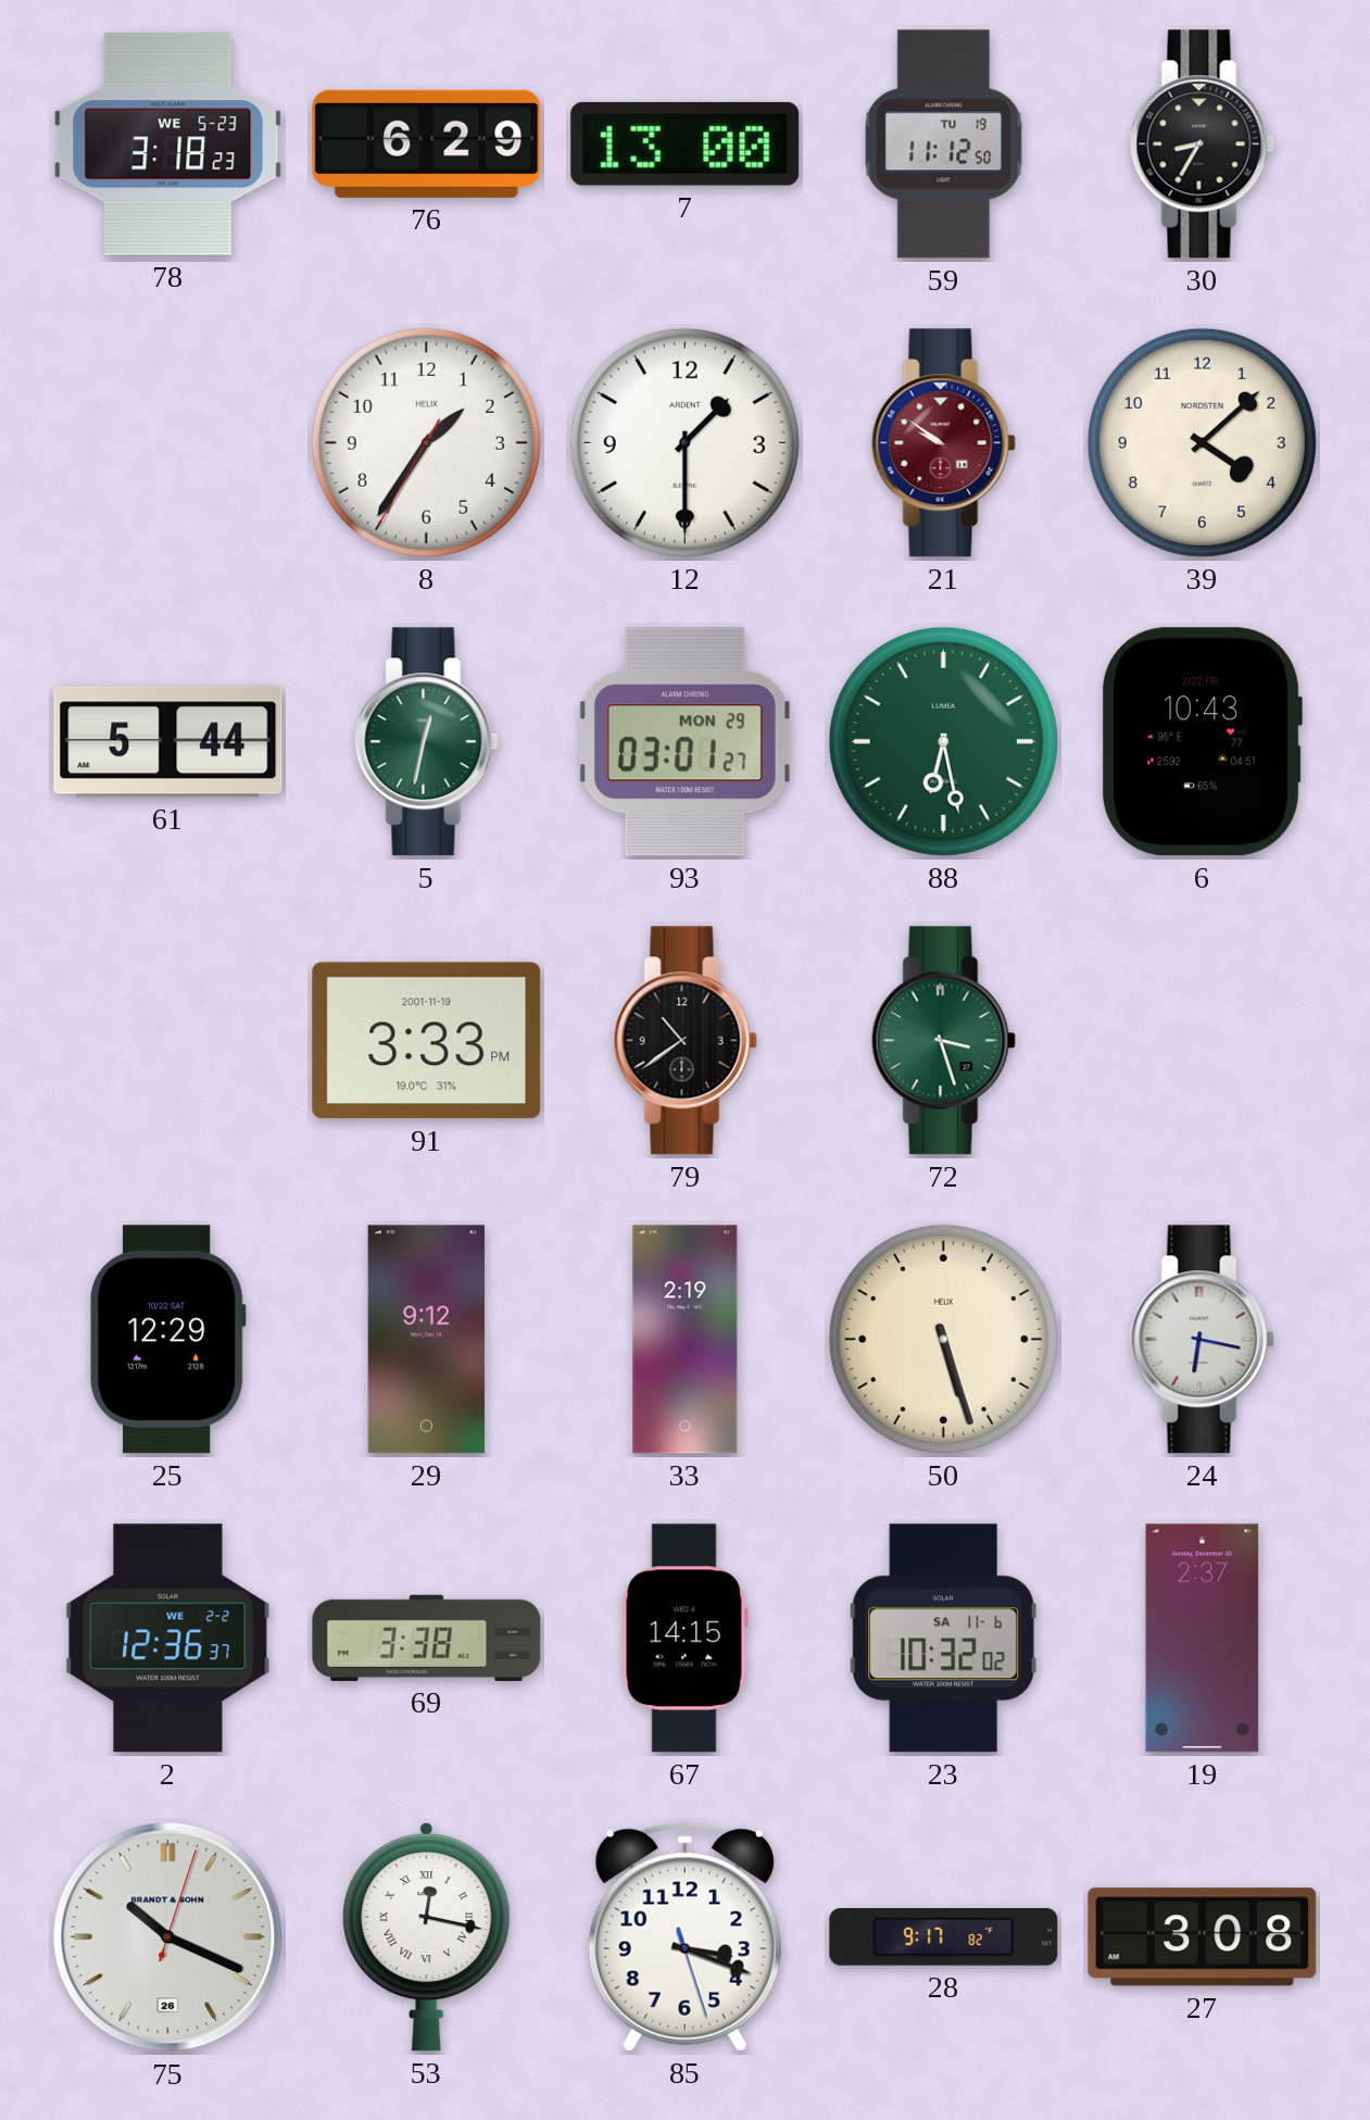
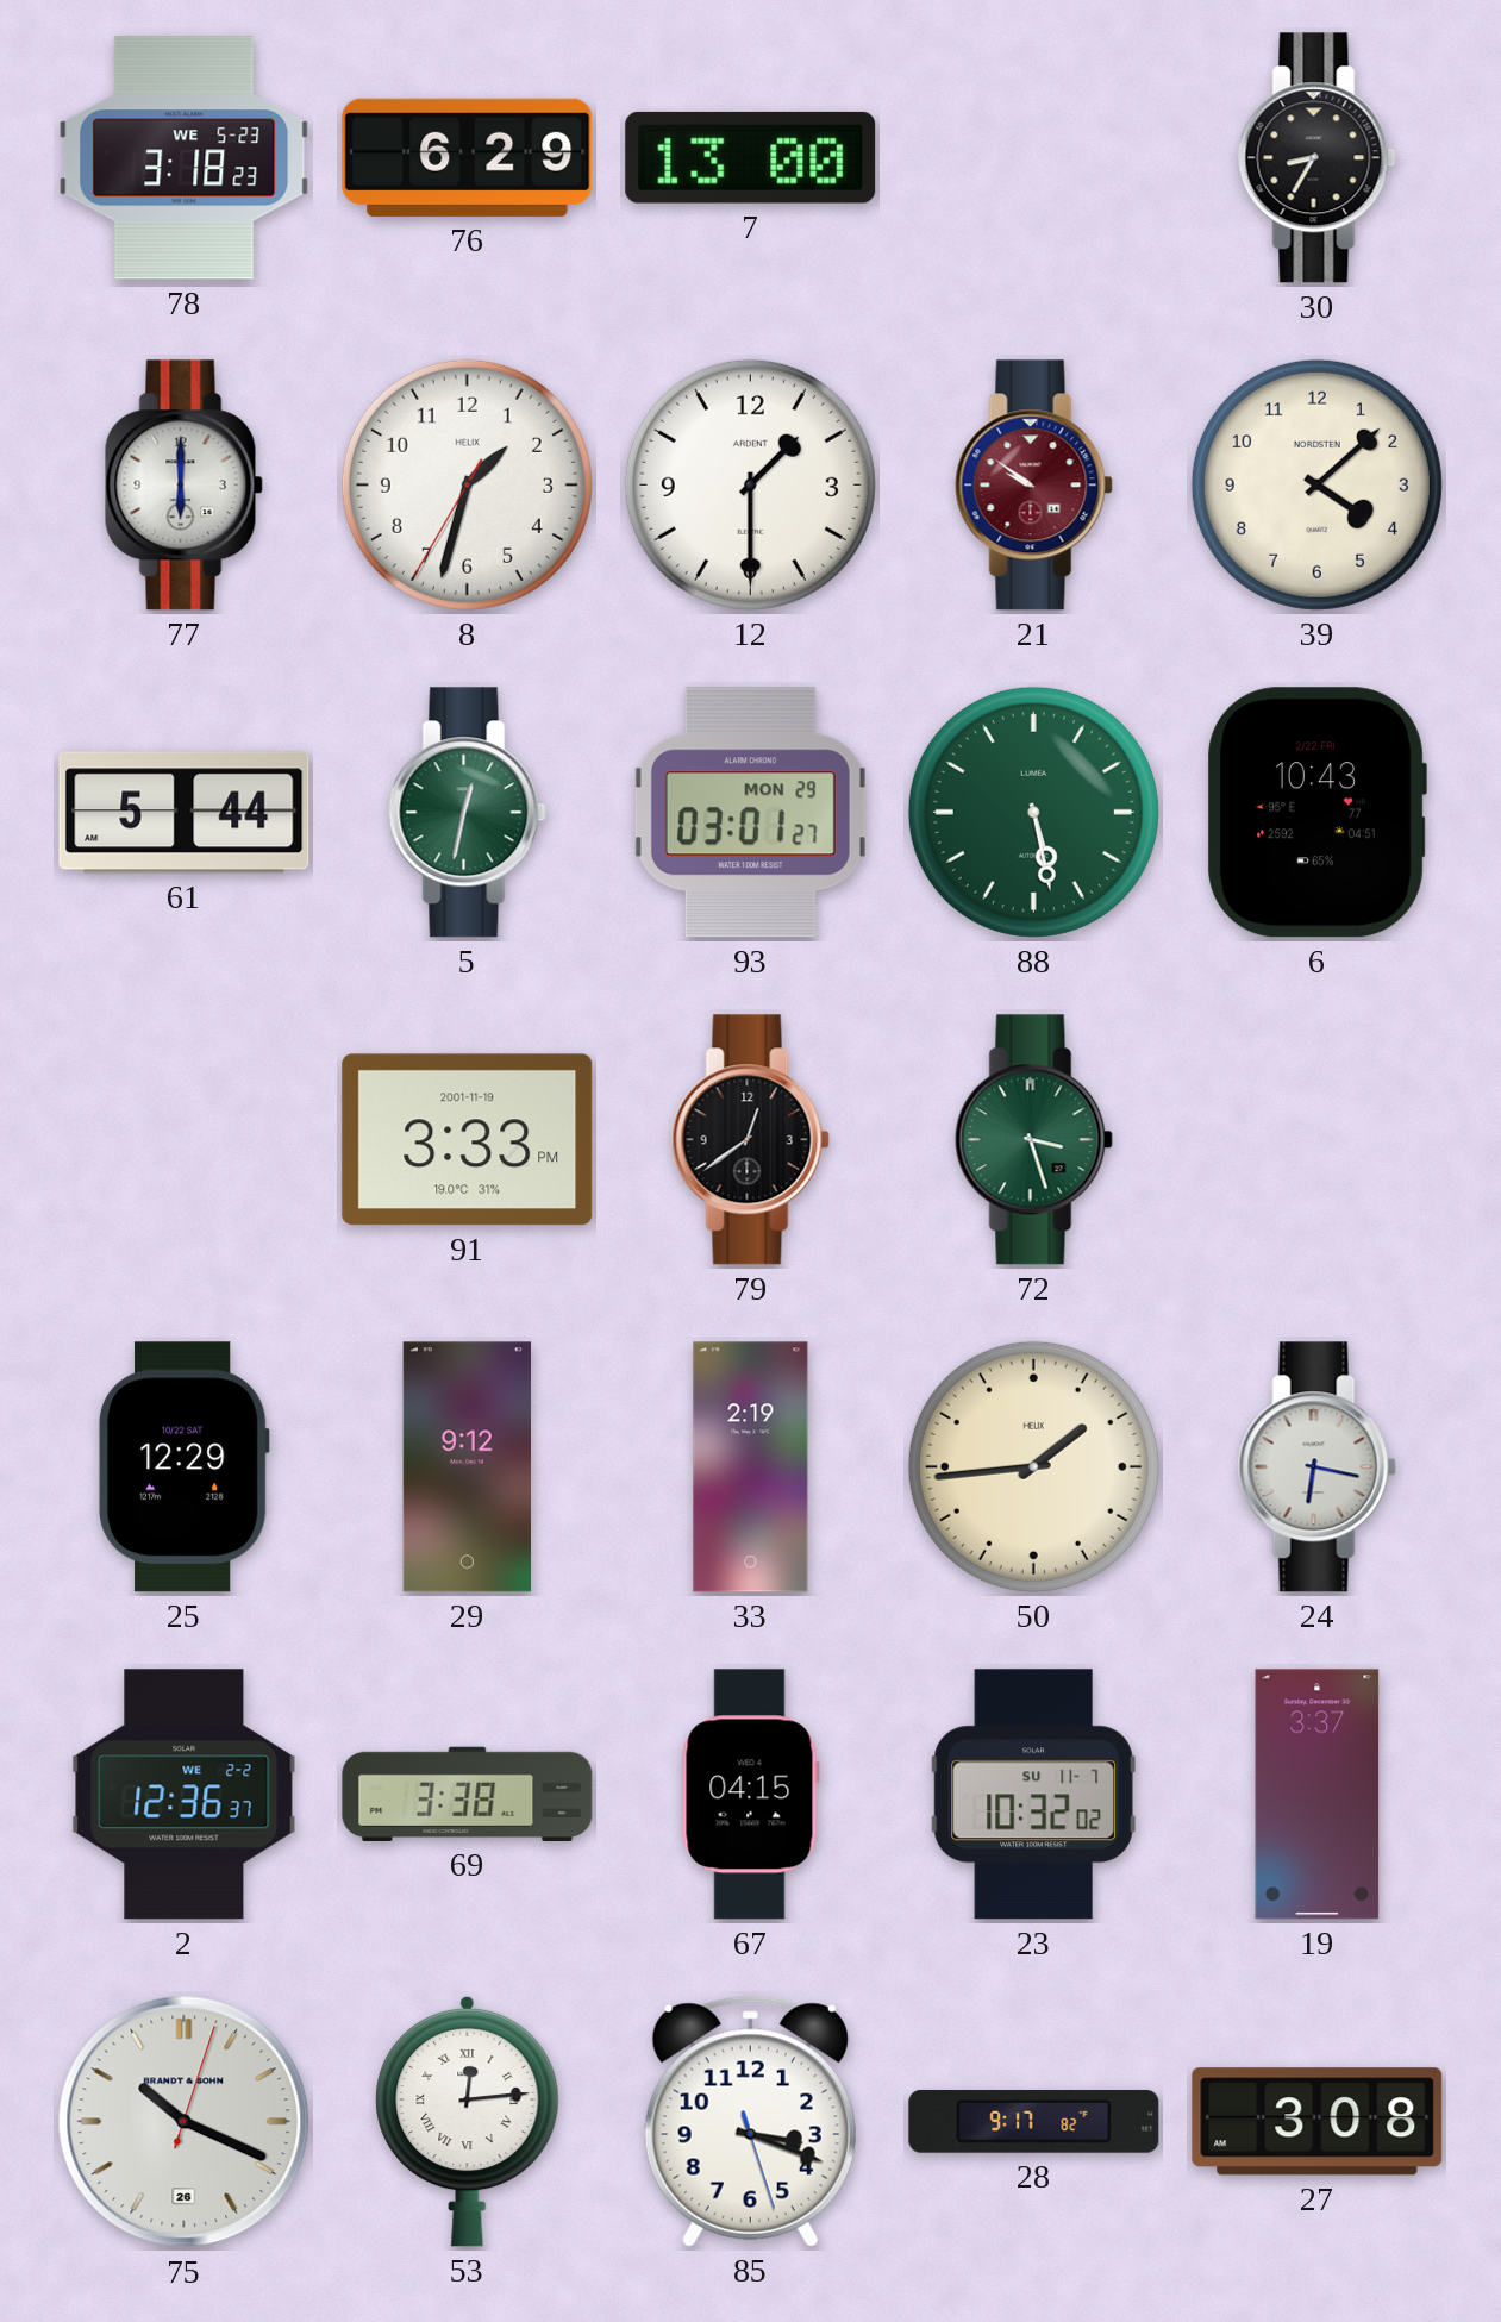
59: 11:12 -> none (944, 145)
77: none -> 6:00 (183, 486)
8: 1:35 -> 1:32 (467, 484)
88: 6:28 -> 5:28 (1033, 812)
79: 10:39 -> 12:39 (750, 1140)
50: 5:27 -> 1:44 (1033, 1466)
67: 14:15 -> 04:15 (750, 1795)
23 date: SA 11-6 -> SU 11-7 (1033, 1795)
19: 2:37 -> 3:37 (1318, 1795)
53: 12:17 -> 12:14 (468, 2121)
